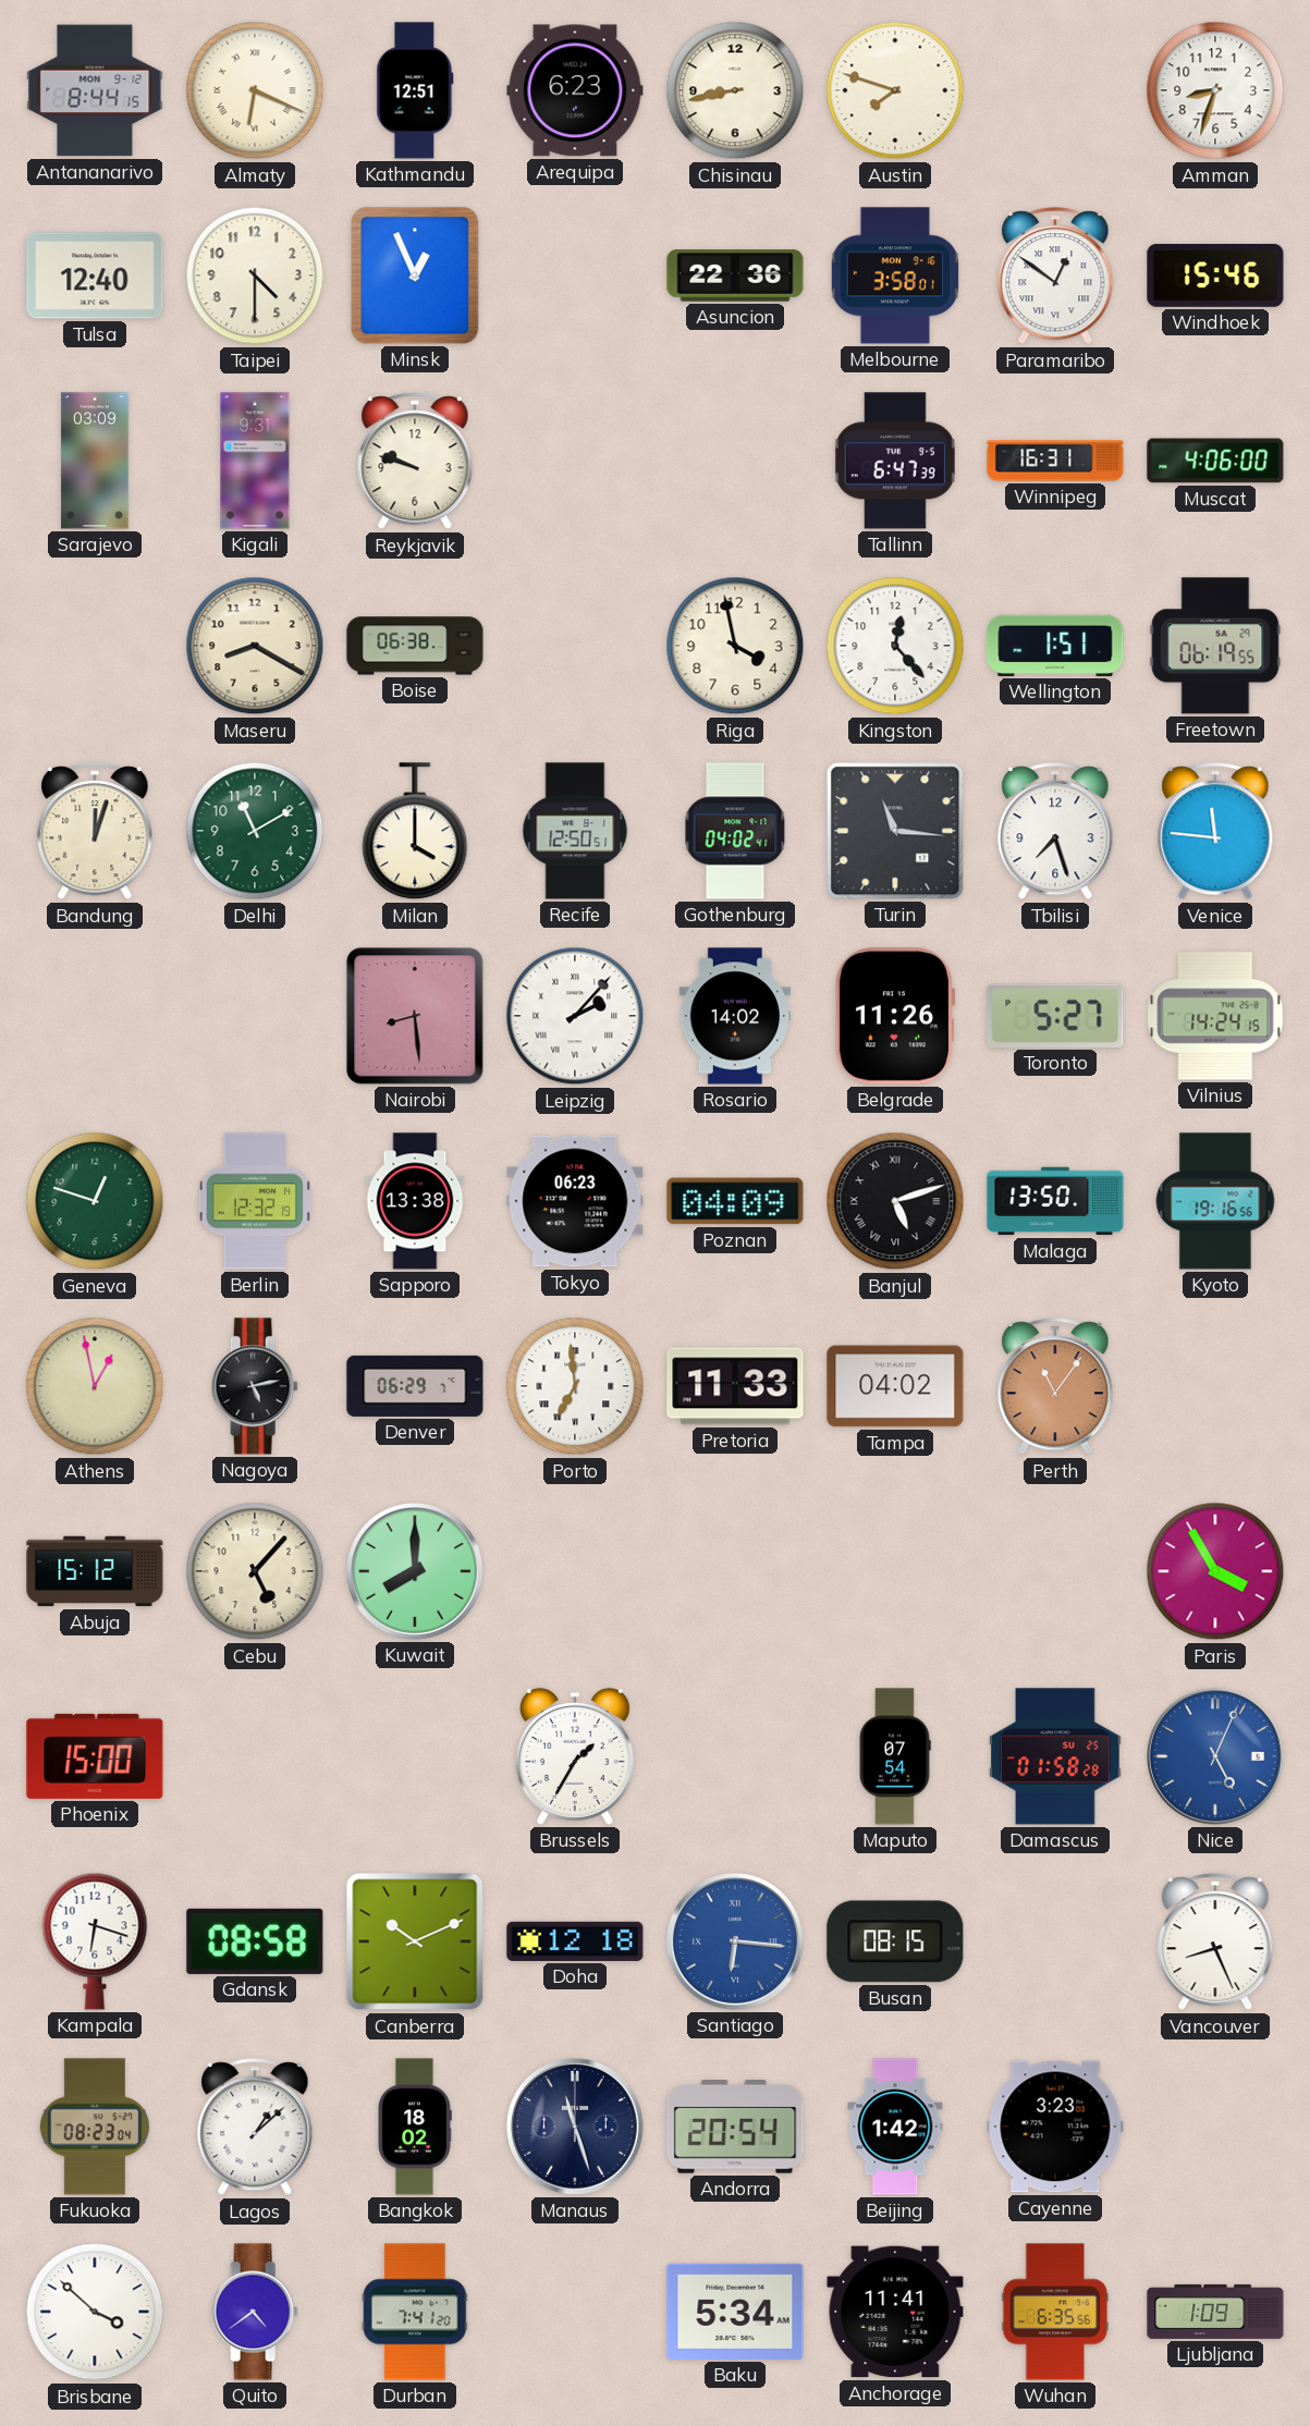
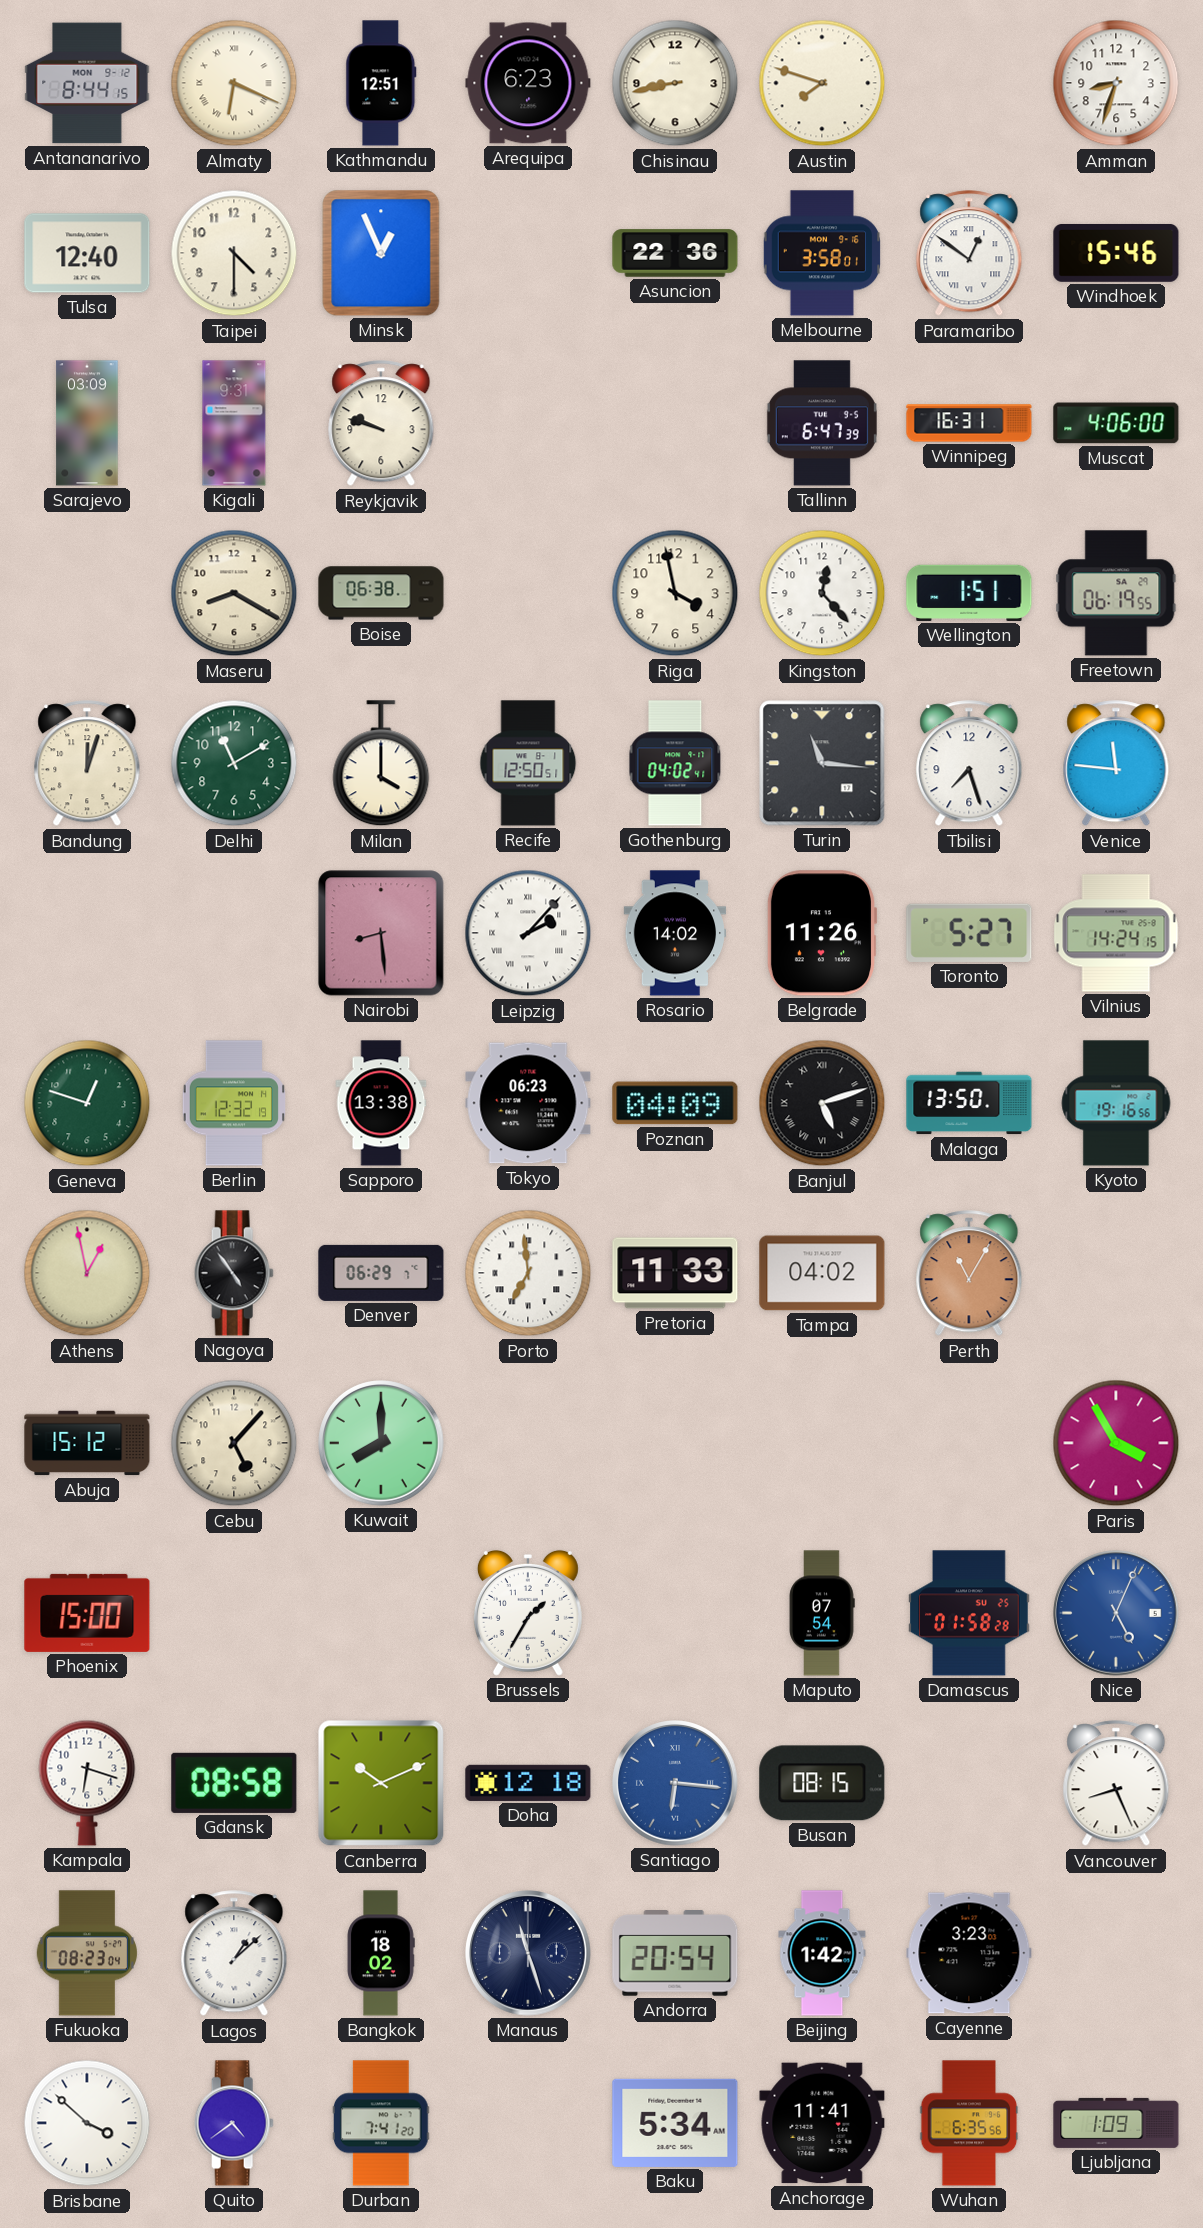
Nagoya: 5:13 -> 4:54 (234, 1273)
Perth: 11:06 -> 11:05 (969, 1274)
